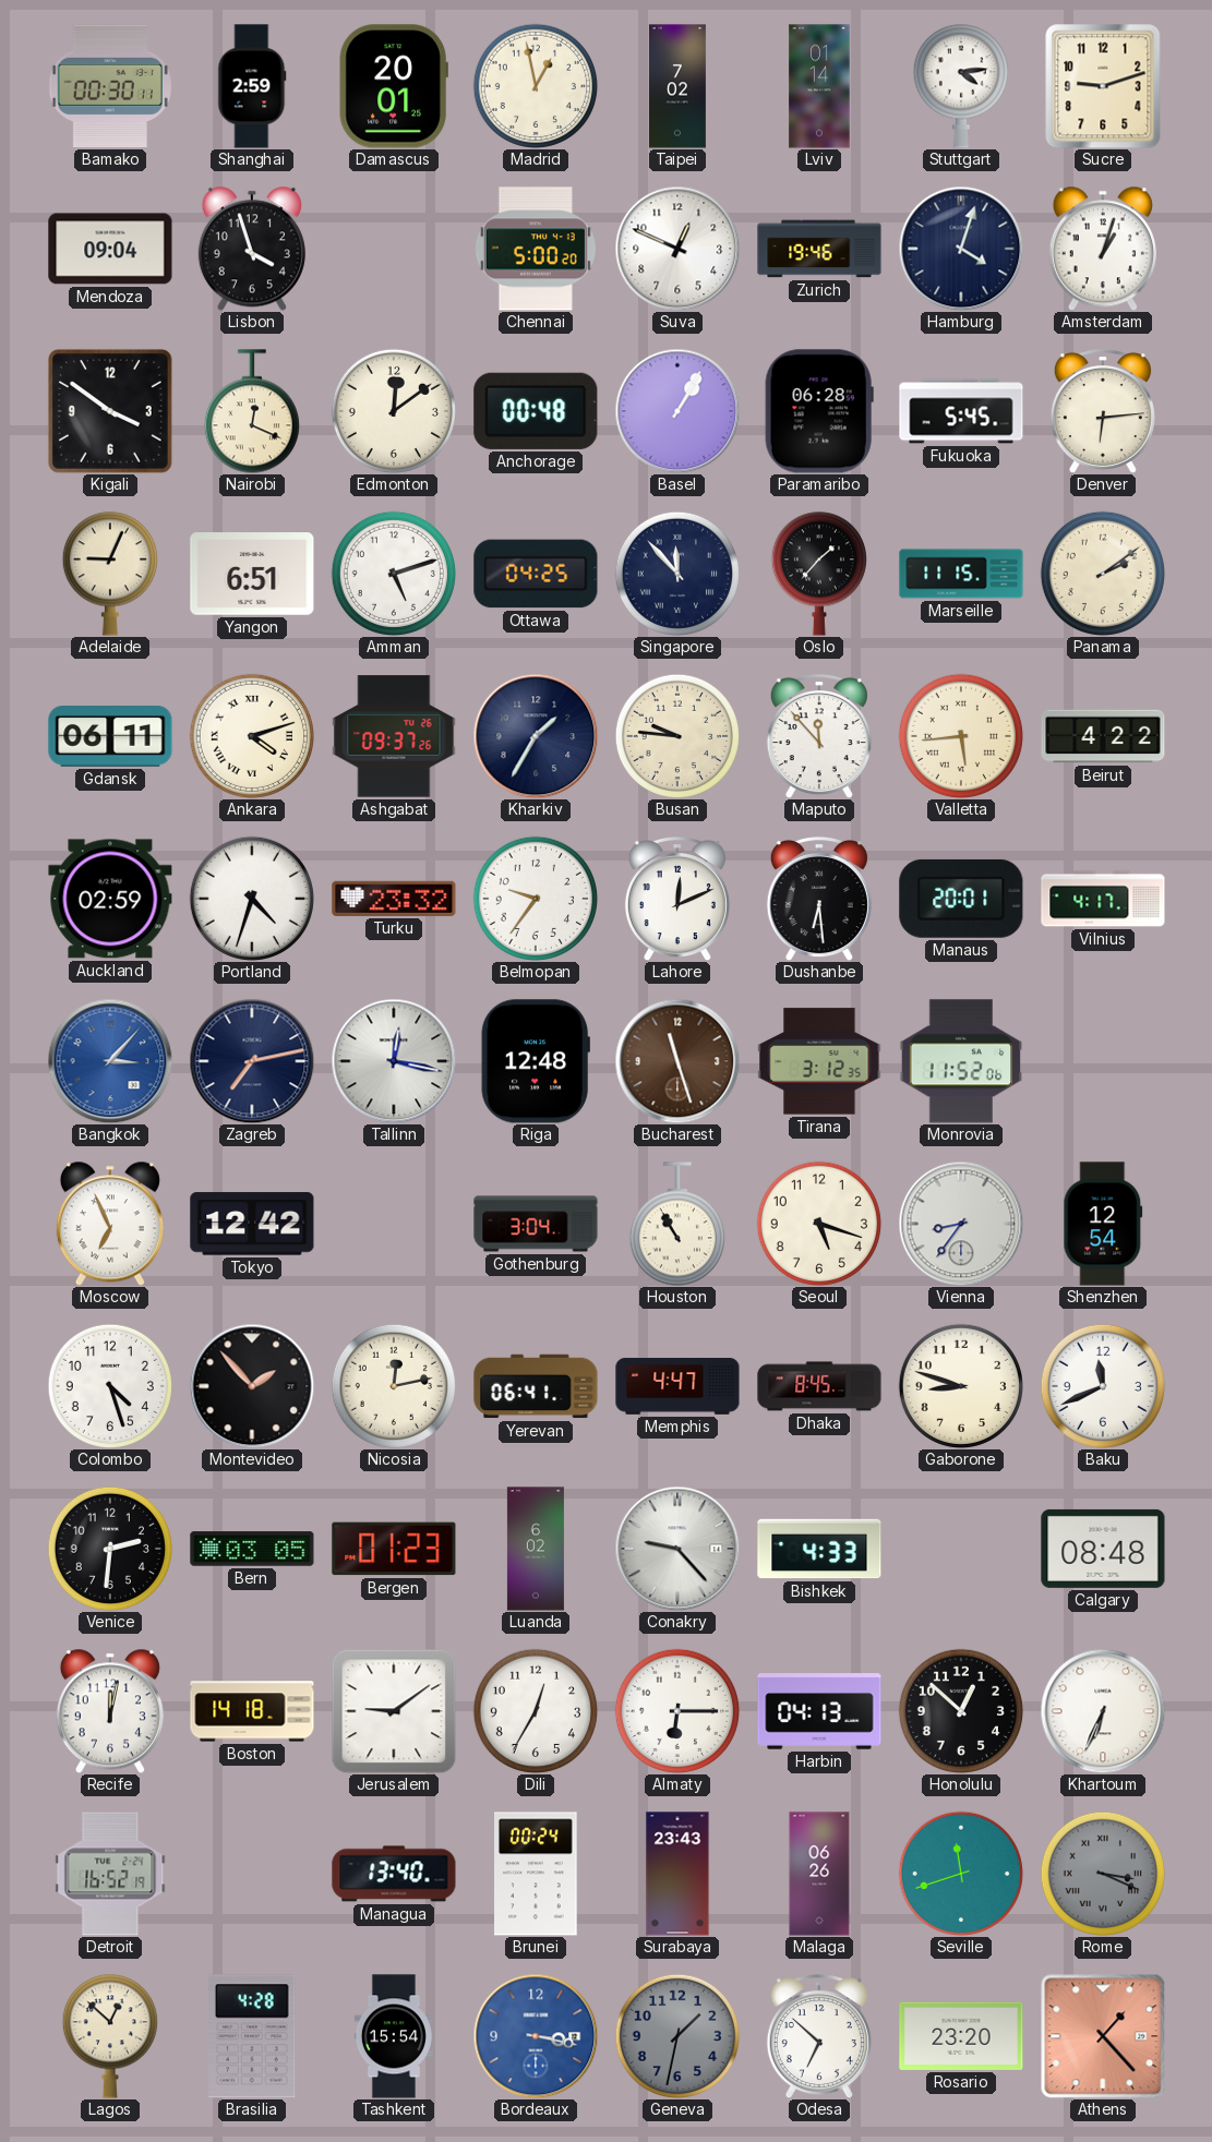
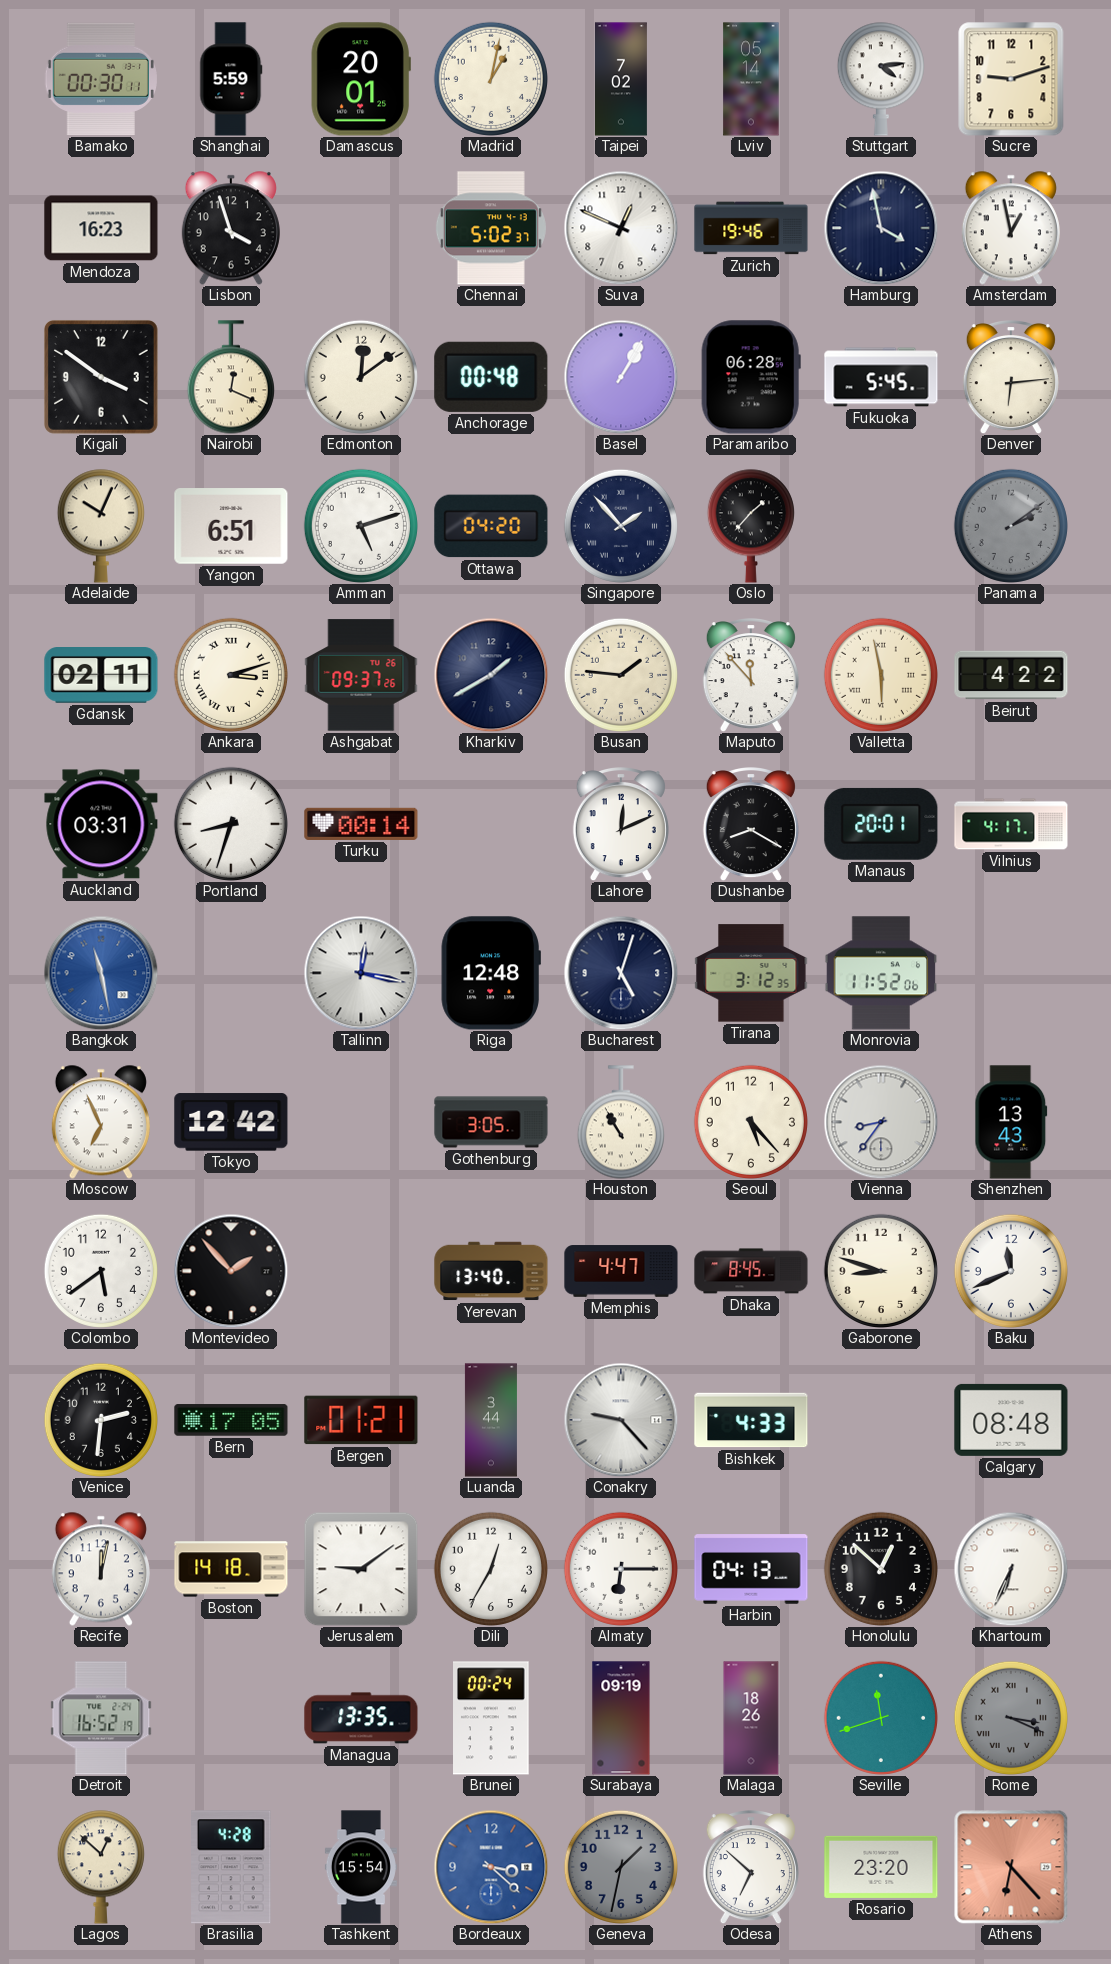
Shanghai: 2:59 -> 5:59 (231, 79)
Madrid: 12:58 -> 1:02 (491, 79)
Lviv: 01:14 -> 05:14 (751, 79)
Mendoza: 09:04 -> 16:23 (101, 228)
Chennai: 5:00 -> 5:02 (491, 228)
Hamburg: 4:03 -> 3:58 (881, 228)
Amsterdam: 1:03 -> 12:58 (1011, 228)
Adelaide: 9:04 -> 10:04 (101, 526)
Ottawa: 04:25 -> 04:20 (491, 526)
Singapore: 11:53 -> 1:53 (621, 526)
Marseille: 11:15 -> none (961, 574)
Panama dial: cream -> grey (1011, 526)
Gdansk: 06:11 -> 02:11 (101, 676)
Ankara: 4:12 -> 3:12 (231, 675)
Kharkiv: 1:35 -> 1:40 (491, 675)
Busan: 9:46 -> 1:46 (621, 675)
Valletta: 5:44 -> 5:58 (881, 675)
Auckland: 02:59 -> 03:31 (101, 824)
Portland: 4:33 -> 8:33 (231, 824)
Turku: 23:32 -> 00:14 (361, 824)
Belmopan: 9:36 -> none (536, 899)
Dushanbe: 6:29 -> 8:20 (751, 825)
Bangkok: 3:07 -> 11:28 (101, 973)
Zagreb: 7:13 -> none (252, 1061)
Bucharest: 11:27 -> 5:03 (621, 973)
Bucharest dial: brown -> navy (621, 973)
Gothenburg: 3:04 -> 3:05 (491, 1122)
Seoul: 5:18 -> 5:23 (751, 1122)
Shenzhen: 12:54 -> 13:43 (1011, 1122)
Colombo: 4:27 -> 5:39 (101, 1271)
Nicosia: 12:13 -> none (394, 1386)
Yerevan: 06:41 -> 13:40 (491, 1271)
Bern: 03:05 -> 17:05 (231, 1420)
Bergen: 01:23 -> 01:21 (361, 1420)
Luanda: 6:02 -> 3:44 (491, 1420)
Managua: 13:40 -> 13:35 (361, 1718)
Surabaya: 23:43 -> 09:19 (621, 1718)
Malaga: 06:26 -> 18:26 (751, 1718)
Bordeaux: 3:17 -> 3:22 (491, 1867)
Athens: 1:23 -> 6:23 (1011, 1867)
